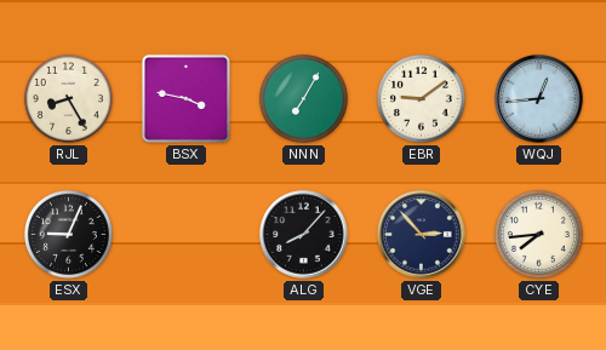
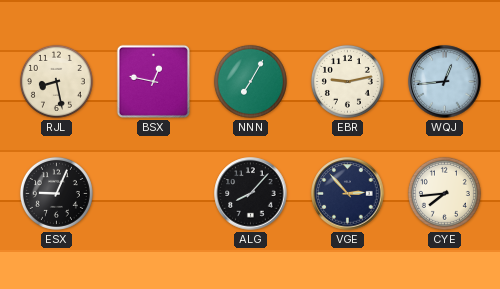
RJL: 8:25 -> 8:28 (56, 81)
BSX: 3:47 -> 12:47 (153, 81)
EBR: 9:09 -> 9:13 (347, 81)
